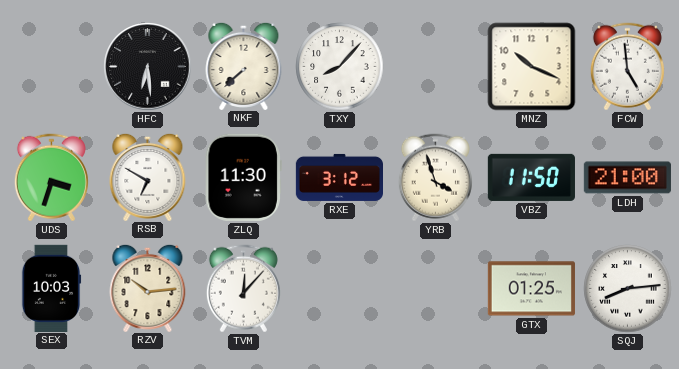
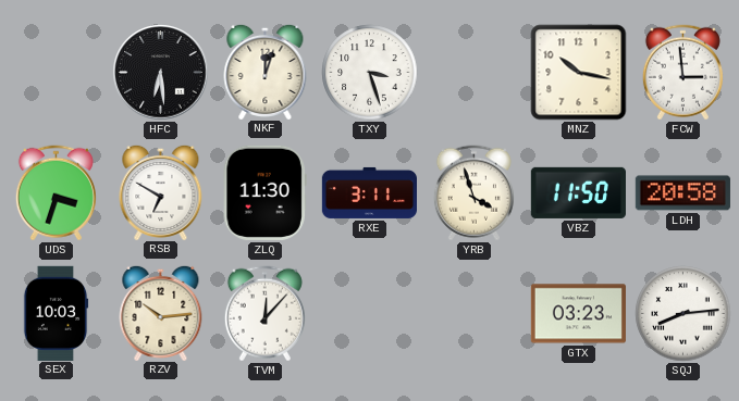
NKF: 7:38 -> 12:03 (266, 71)
TXY: 8:07 -> 3:27 (370, 73)
MNZ: 10:19 -> 10:17 (579, 73)
FCW: 4:59 -> 2:59 (682, 73)
RXE: 3:12 -> 3:11 (369, 192)
LDH: 21:00 -> 20:58 (682, 193)
GTX: 01:25 -> 03:23 (578, 314)
